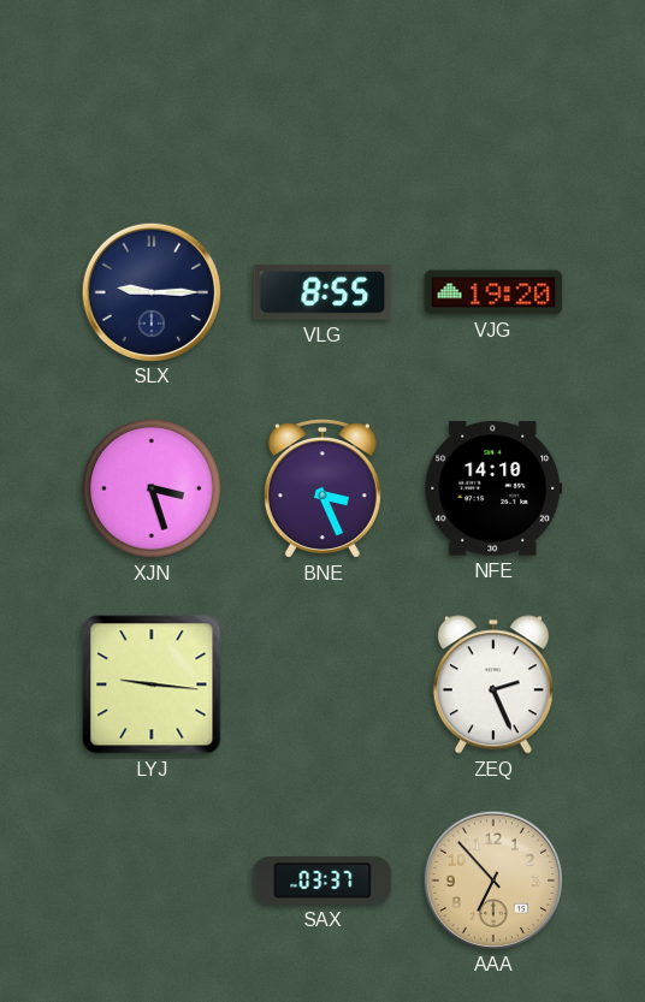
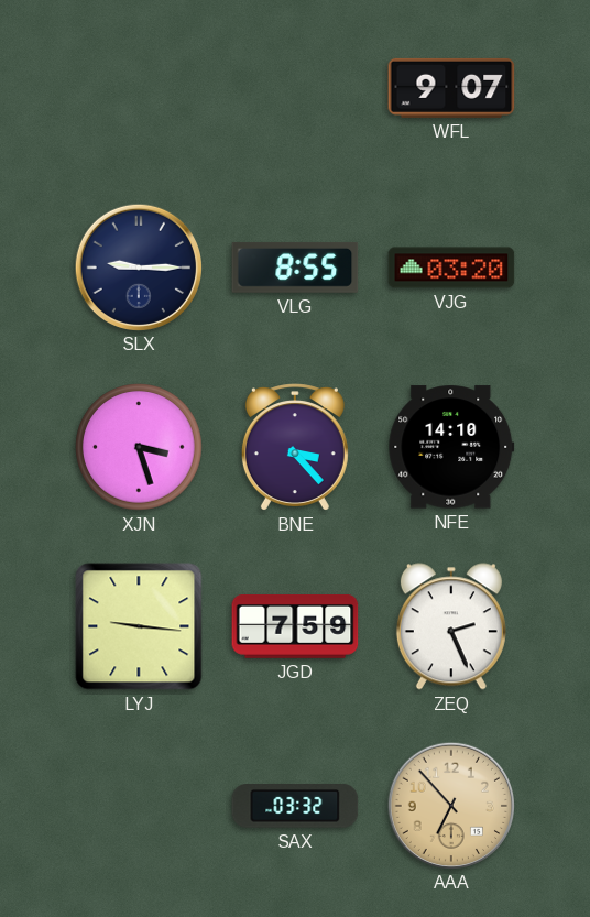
WFL: none -> 9:07 (451, 88)
VJG: 19:20 -> 03:20 (451, 268)
BNE: 3:26 -> 3:23 (295, 447)
JGD: none -> 7:59 (295, 627)
SAX: 03:37 -> 03:32 (295, 806)
